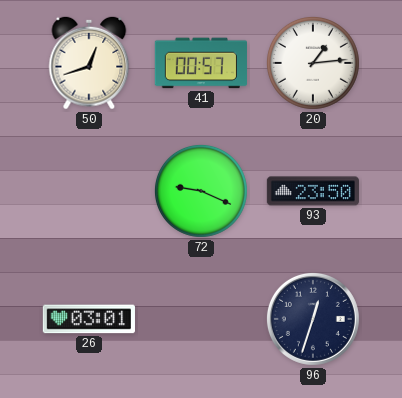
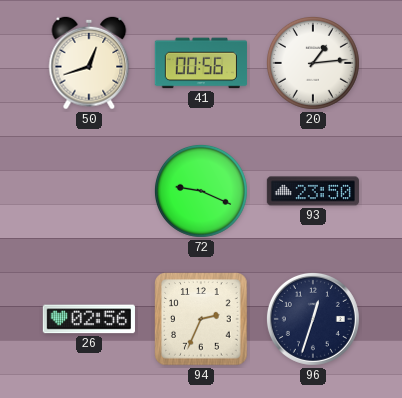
41: 00:57 -> 00:56 (201, 63)
26: 03:01 -> 02:56 (89, 319)
94: none -> 2:34 (201, 319)
